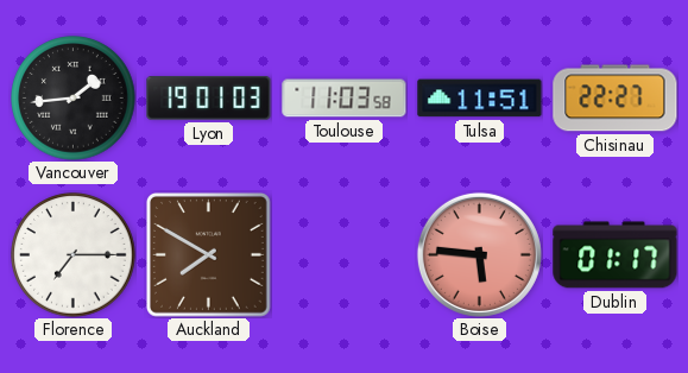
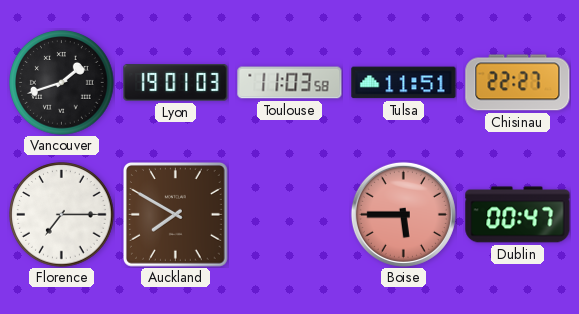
Vancouver: 1:44 -> 1:42 (62, 83)
Boise: 5:46 -> 5:45 (403, 214)
Dublin: 01:17 -> 00:47 (518, 215)
